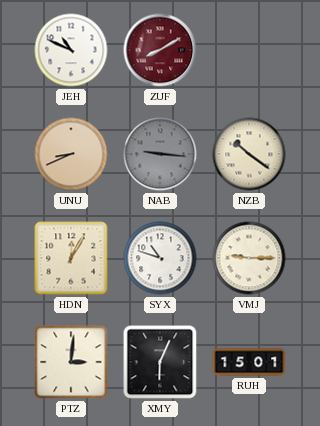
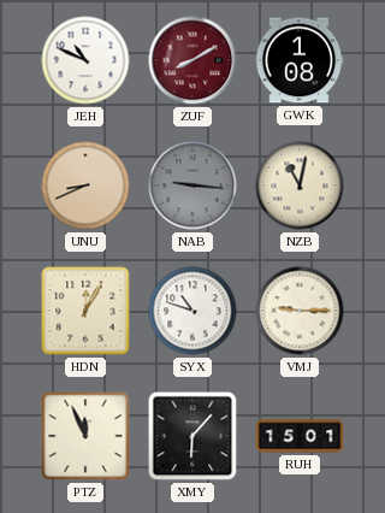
GWK: none -> 1:08 (300, 60)
NZB: 10:21 -> 11:02 (300, 185)
PTZ: 3:01 -> 11:56 (85, 436)
XMY: 6:04 -> 6:07 (192, 436)
